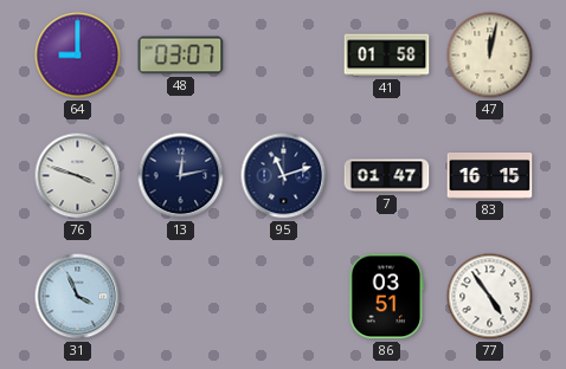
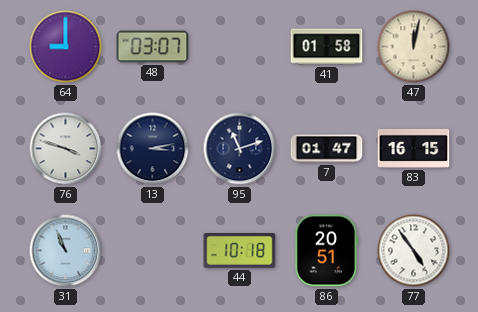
13: 12:13 -> 3:13 (153, 149)
31: 3:56 -> 10:56 (66, 251)
44: none -> 10:18 (240, 251)
86: 03:51 -> 20:51 (327, 251)
